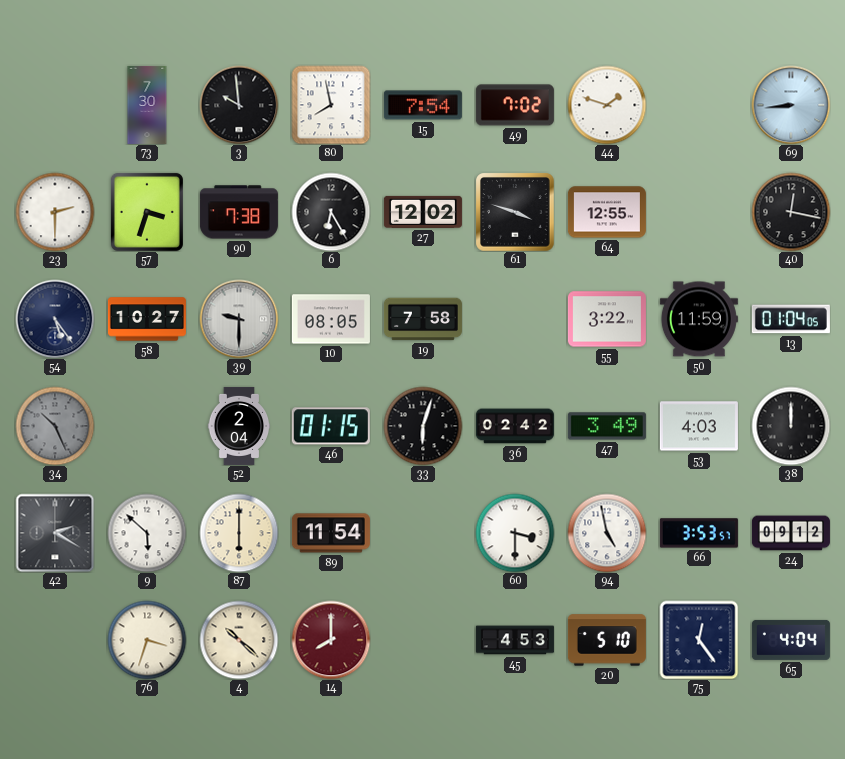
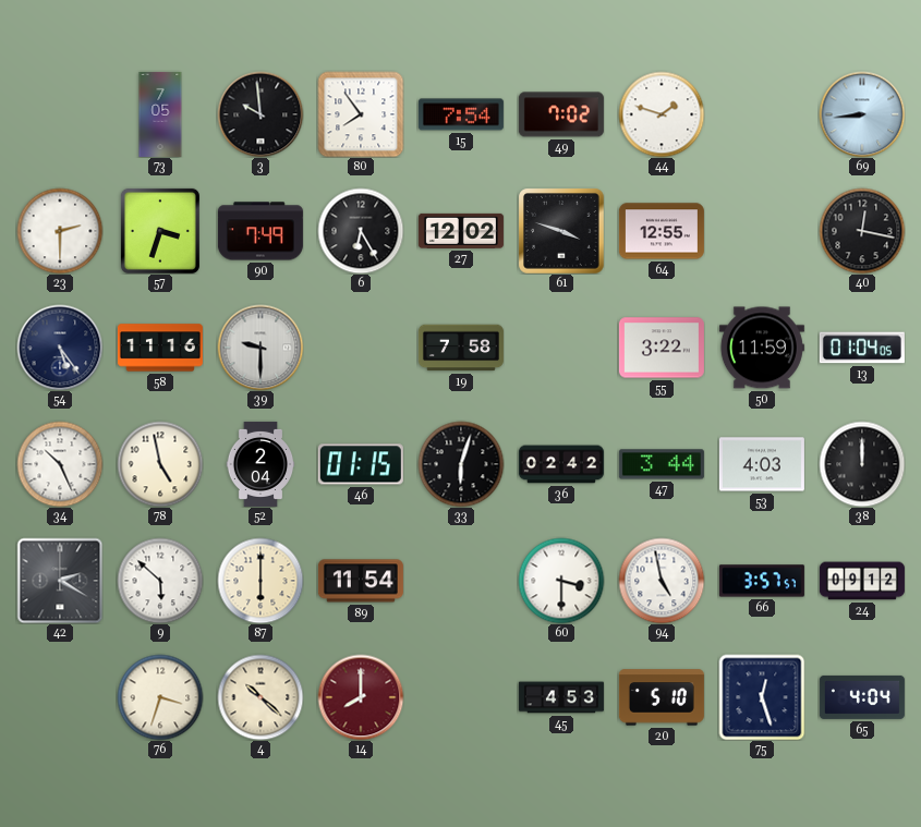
73: 7:30 -> 7:05 (160, 114)
80: 7:58 -> 7:54 (361, 114)
90: 7:38 -> 7:49 (260, 231)
58: 10:27 -> 11:16 (160, 348)
10: 08:05 -> none (331, 319)
34 dial: grey -> white (60, 464)
78: none -> 4:58 (160, 464)
47: 3:49 -> 3:44 (662, 464)
66: 3:53 -> 3:57 (762, 581)
75: 12:24 -> 12:27 (762, 697)
